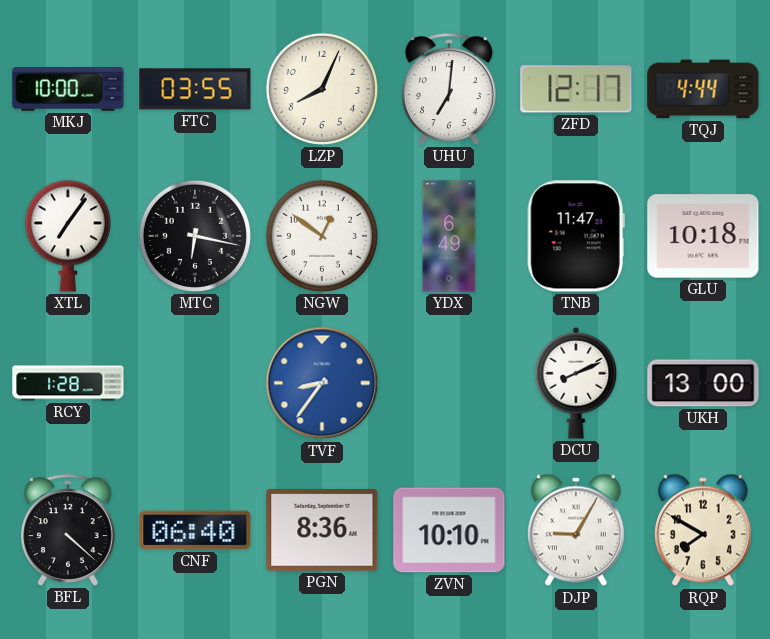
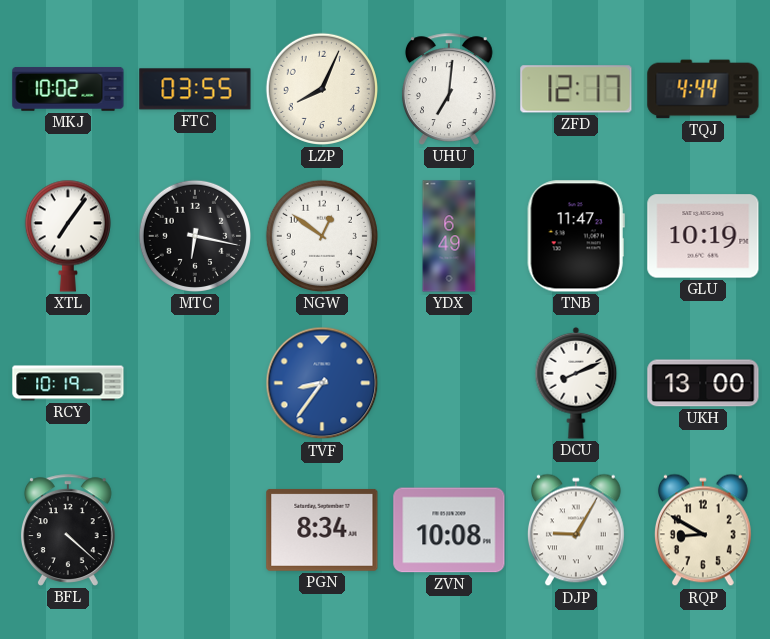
MKJ: 10:00 -> 10:02 (68, 90)
GLU: 10:18 -> 10:19 (703, 236)
RCY: 1:28 -> 10:19 (68, 383)
CNF: 06:40 -> none (195, 530)
PGN: 8:36 -> 8:34 (322, 530)
ZVN: 10:10 -> 10:08 (449, 530)
RQP: 7:50 -> 8:50 (703, 530)
